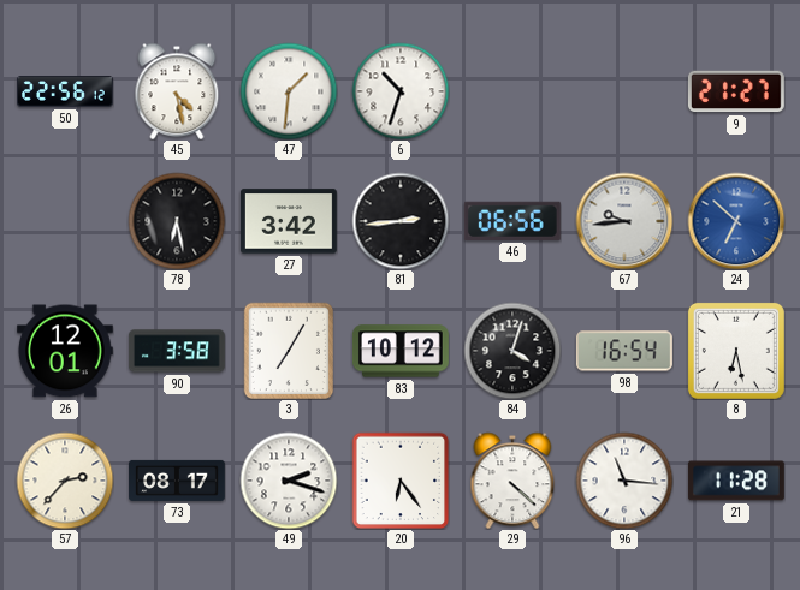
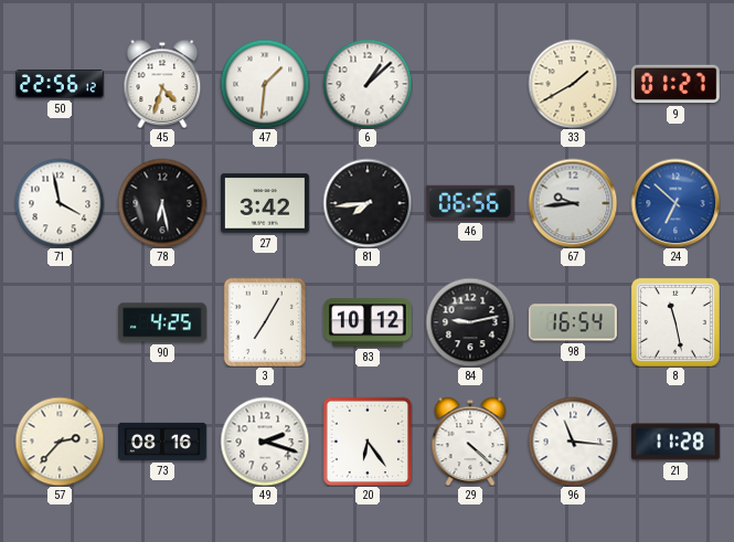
45: 4:28 -> 4:33 (162, 84)
6: 10:33 -> 1:08 (368, 84)
33: none -> 1:40 (573, 84)
9: 21:27 -> 01:27 (676, 84)
71: none -> 3:58 (60, 203)
81: 2:44 -> 7:44 (368, 203)
26: 12:01 -> none (65, 351)
90: 3:58 -> 4:25 (162, 322)
84: 4:03 -> 9:13 (470, 322)
8: 6:28 -> 11:28 (676, 322)
73: 08:17 -> 08:16 (163, 442)
